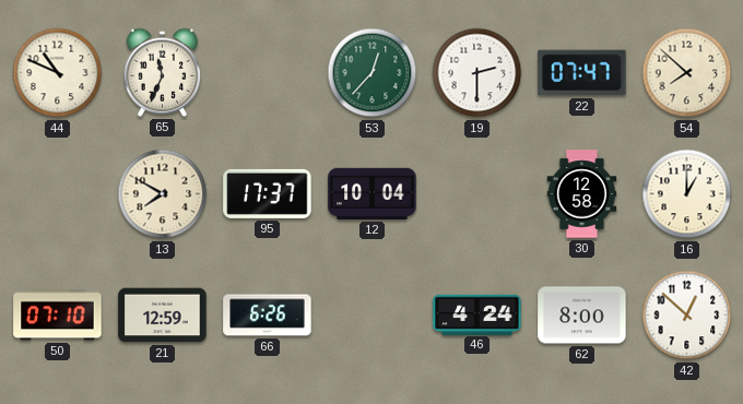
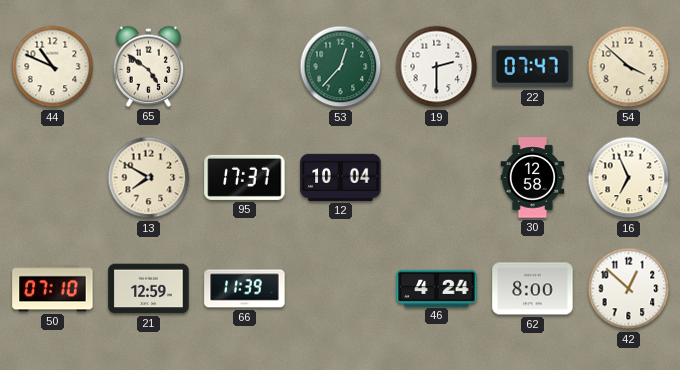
65: 11:34 -> 4:51 (149, 66)
54: 7:52 -> 3:52 (629, 67)
16: 1:00 -> 6:56 (629, 178)
66: 6:26 -> 11:39 (245, 289)
